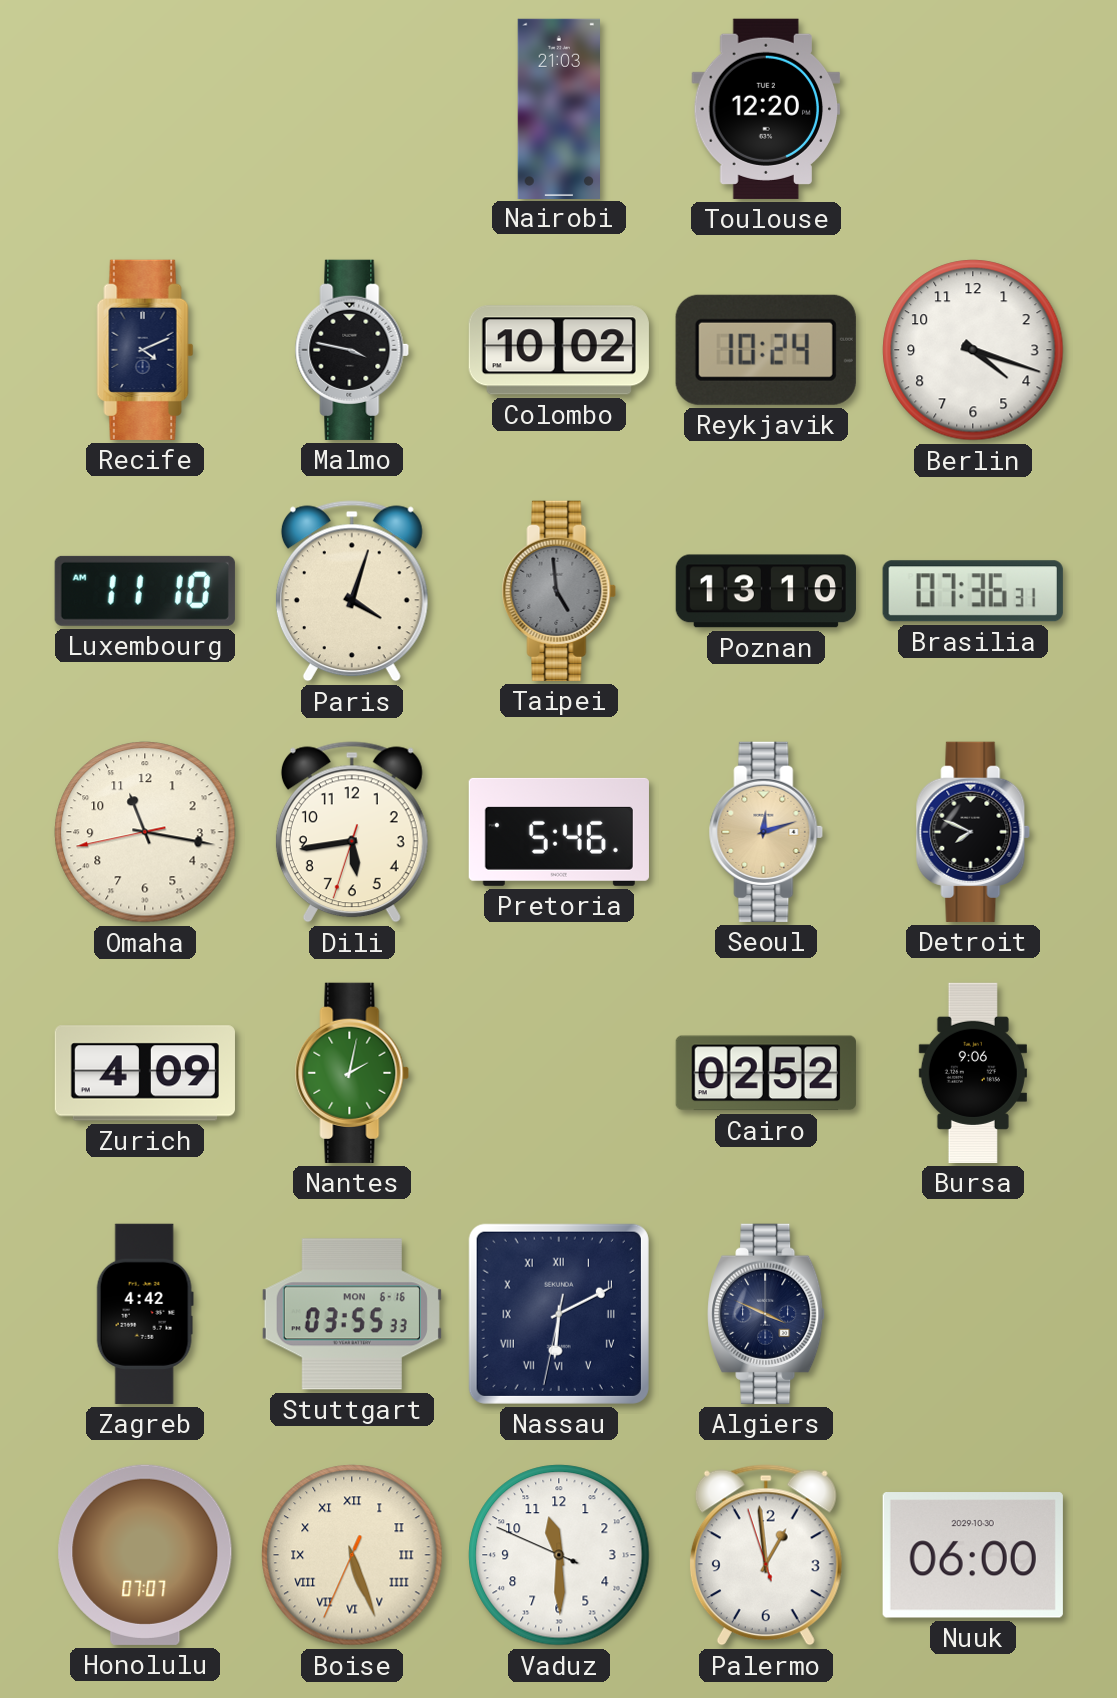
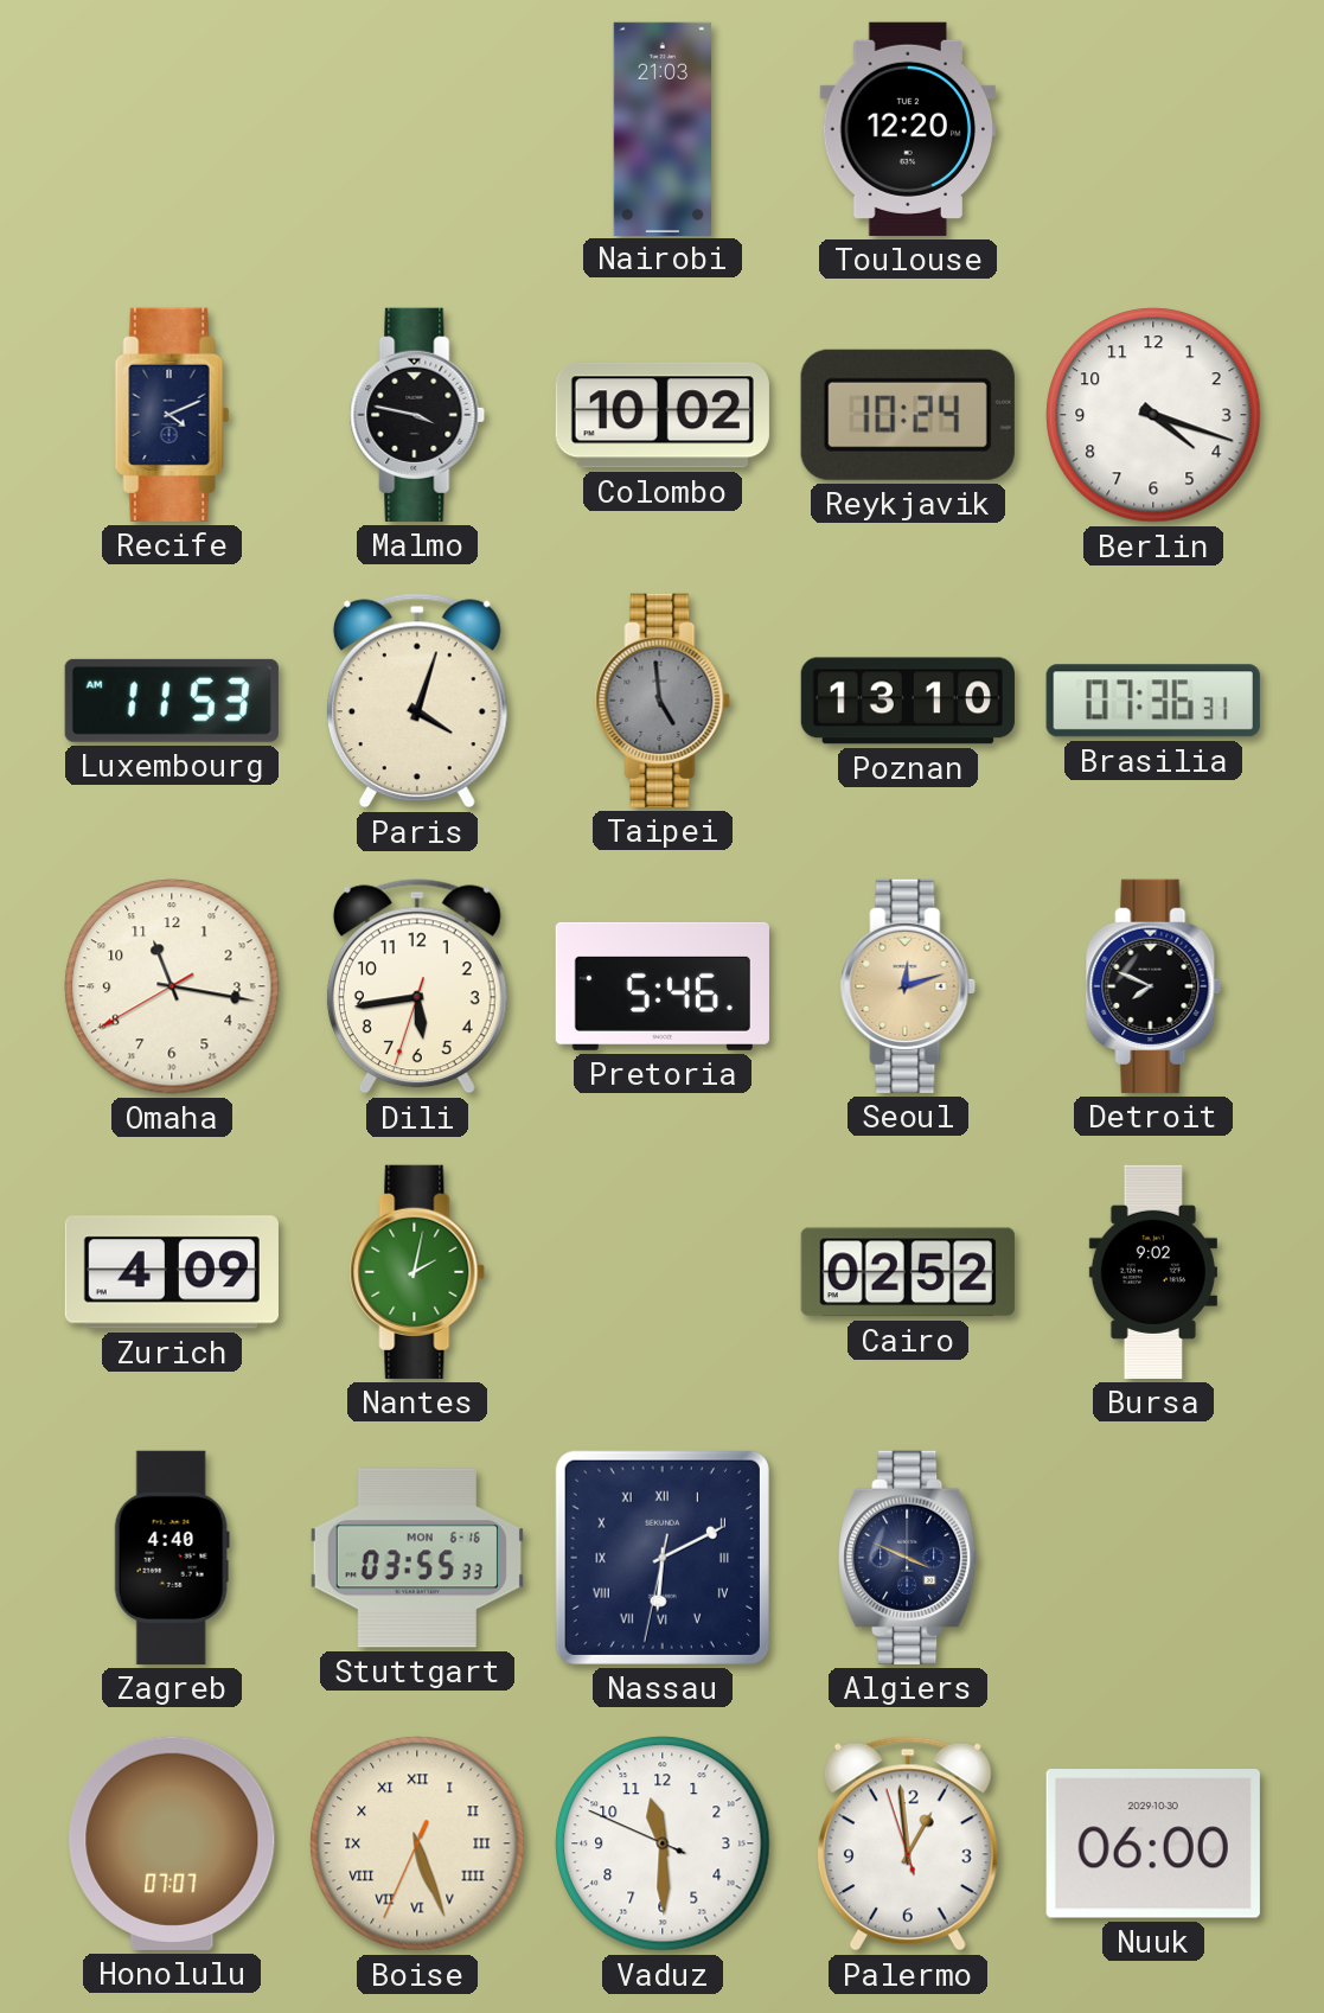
Luxembourg: 11:10 -> 11:53 (172, 701)
Omaha: 11:16:43 -> 11:16:40 (172, 986)
Bursa: 9:06 -> 9:02 (1153, 1272)
Zagreb: 4:42 -> 4:40 (172, 1558)
